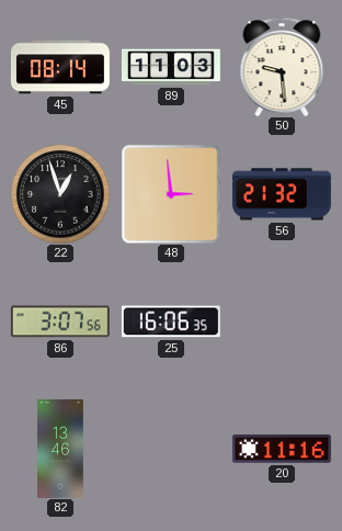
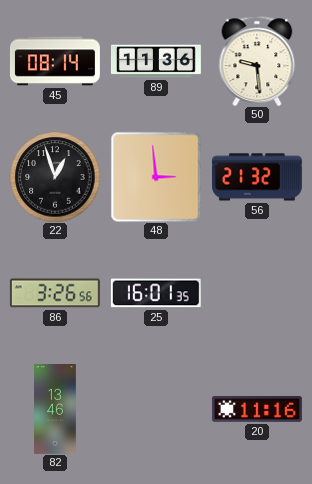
89: 11:03 -> 11:36 (156, 61)
86: 3:07 -> 3:26 (55, 293)
25: 16:06 -> 16:01 (156, 293)
